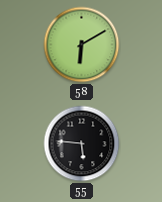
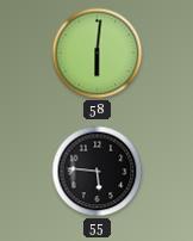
58: 6:10 -> 6:01 (98, 54)
